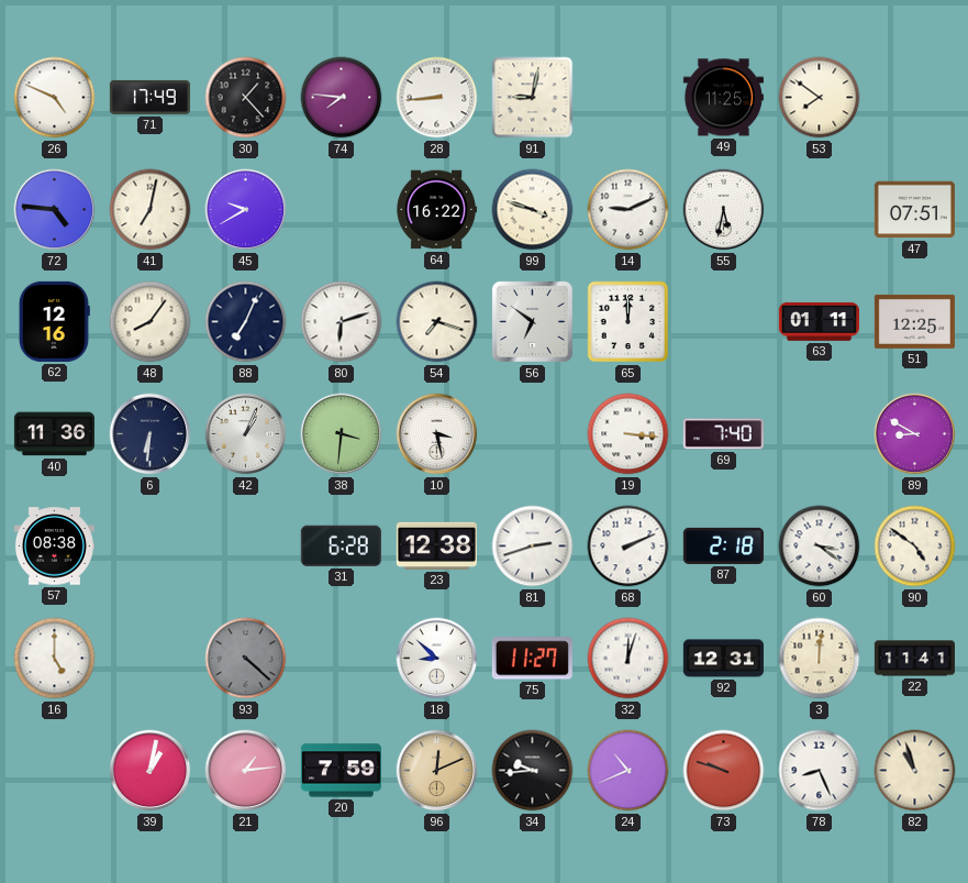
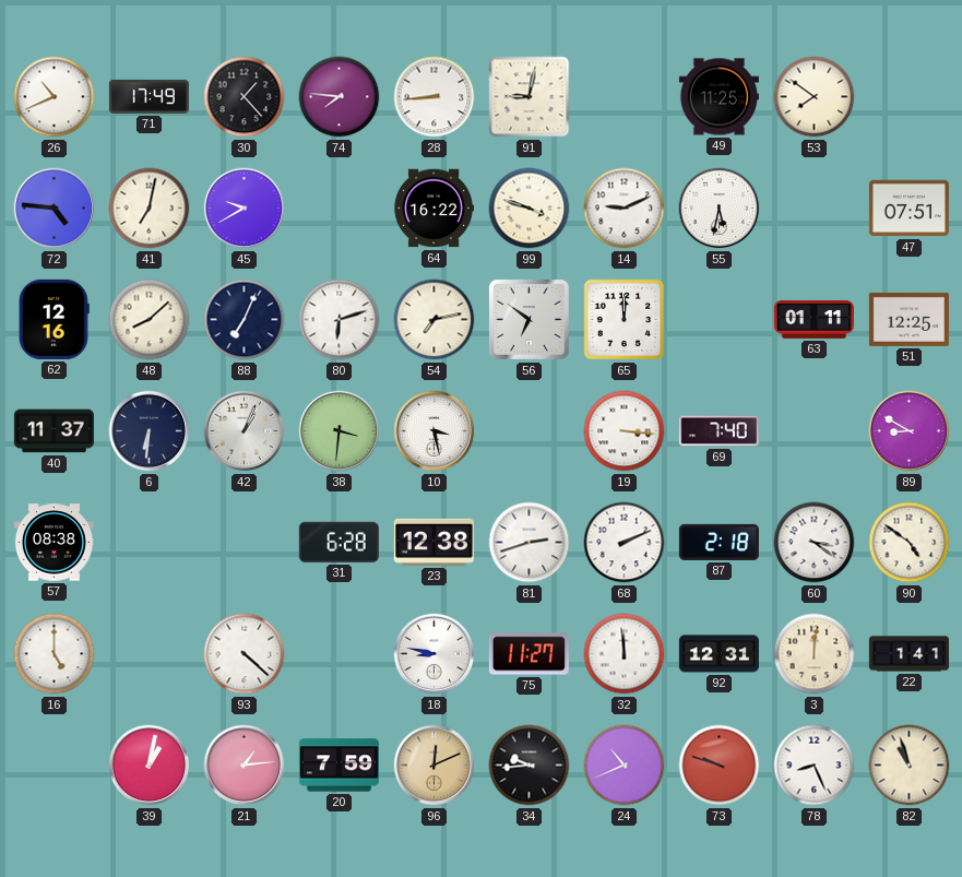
26: 4:49 -> 10:41 (55, 97)
48: 8:06 -> 8:08 (150, 320)
54: 7:18 -> 7:13 (435, 320)
40: 11:36 -> 11:37 (54, 431)
93 dial: grey -> white (245, 654)
18: 8:52 -> 8:47 (435, 654)
32: 12:03 -> 11:59 (625, 654)
22: 11:41 -> 1:41 (908, 654)
